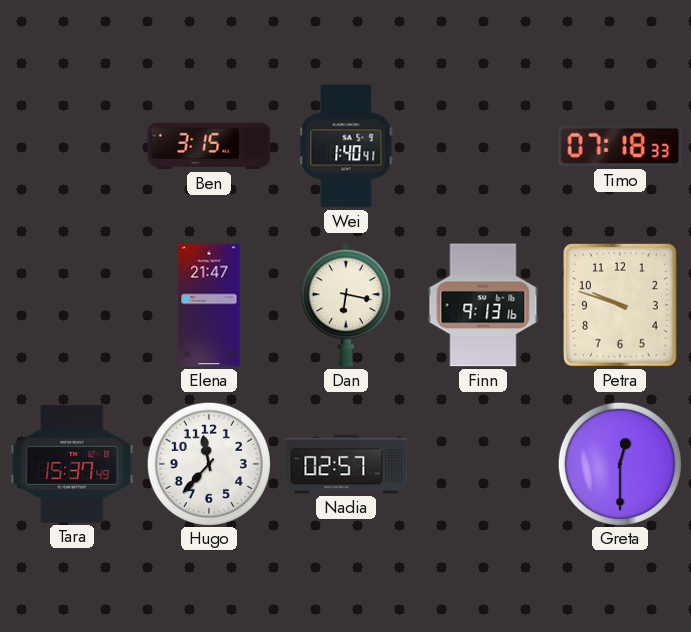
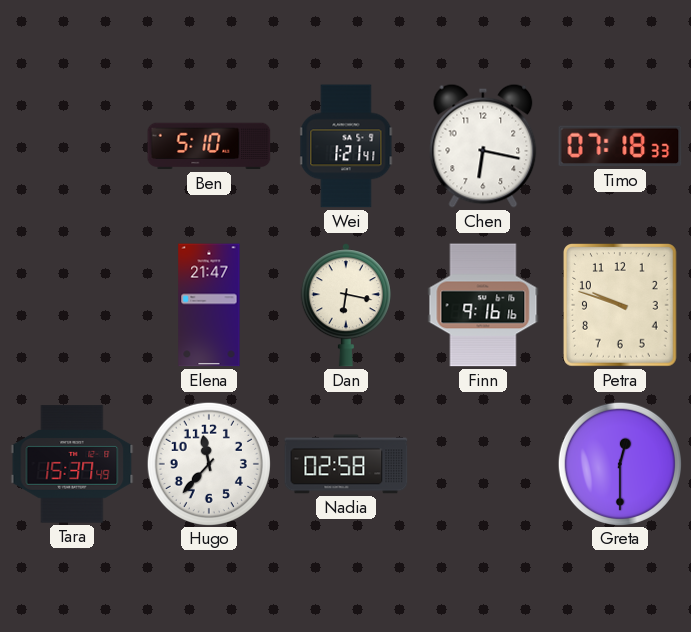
Ben: 3:15 -> 5:10 (209, 146)
Wei: 1:40 -> 1:21 (346, 146)
Chen: none -> 6:17 (483, 146)
Finn: 9:13 -> 9:16 (483, 305)
Nadia: 02:57 -> 02:58 (346, 464)
